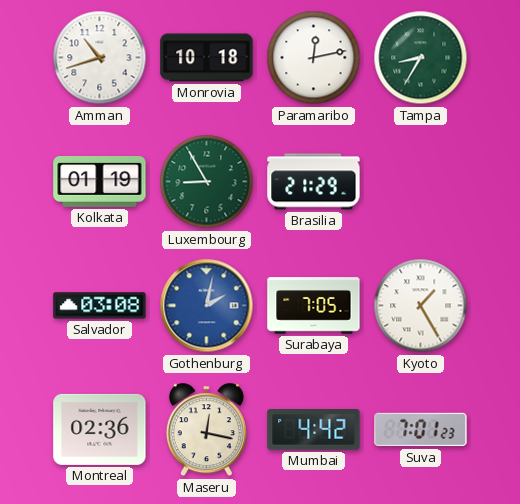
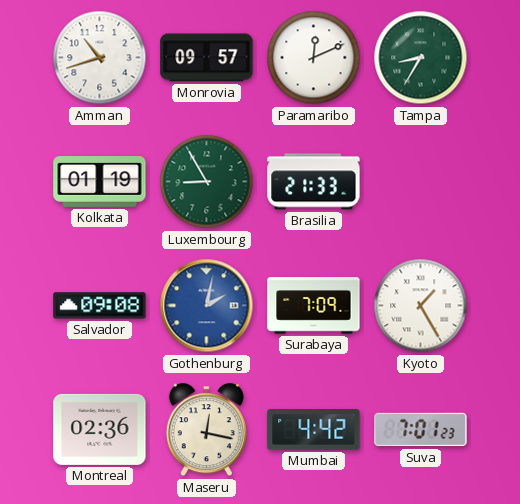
Monrovia: 10:18 -> 09:57 (207, 58)
Paramaribo: 12:13 -> 12:11 (314, 58)
Brasilia: 21:29 -> 21:33 (314, 182)
Salvador: 03:08 -> 09:08 (100, 306)
Surabaya: 7:05 -> 7:09 (314, 306)
